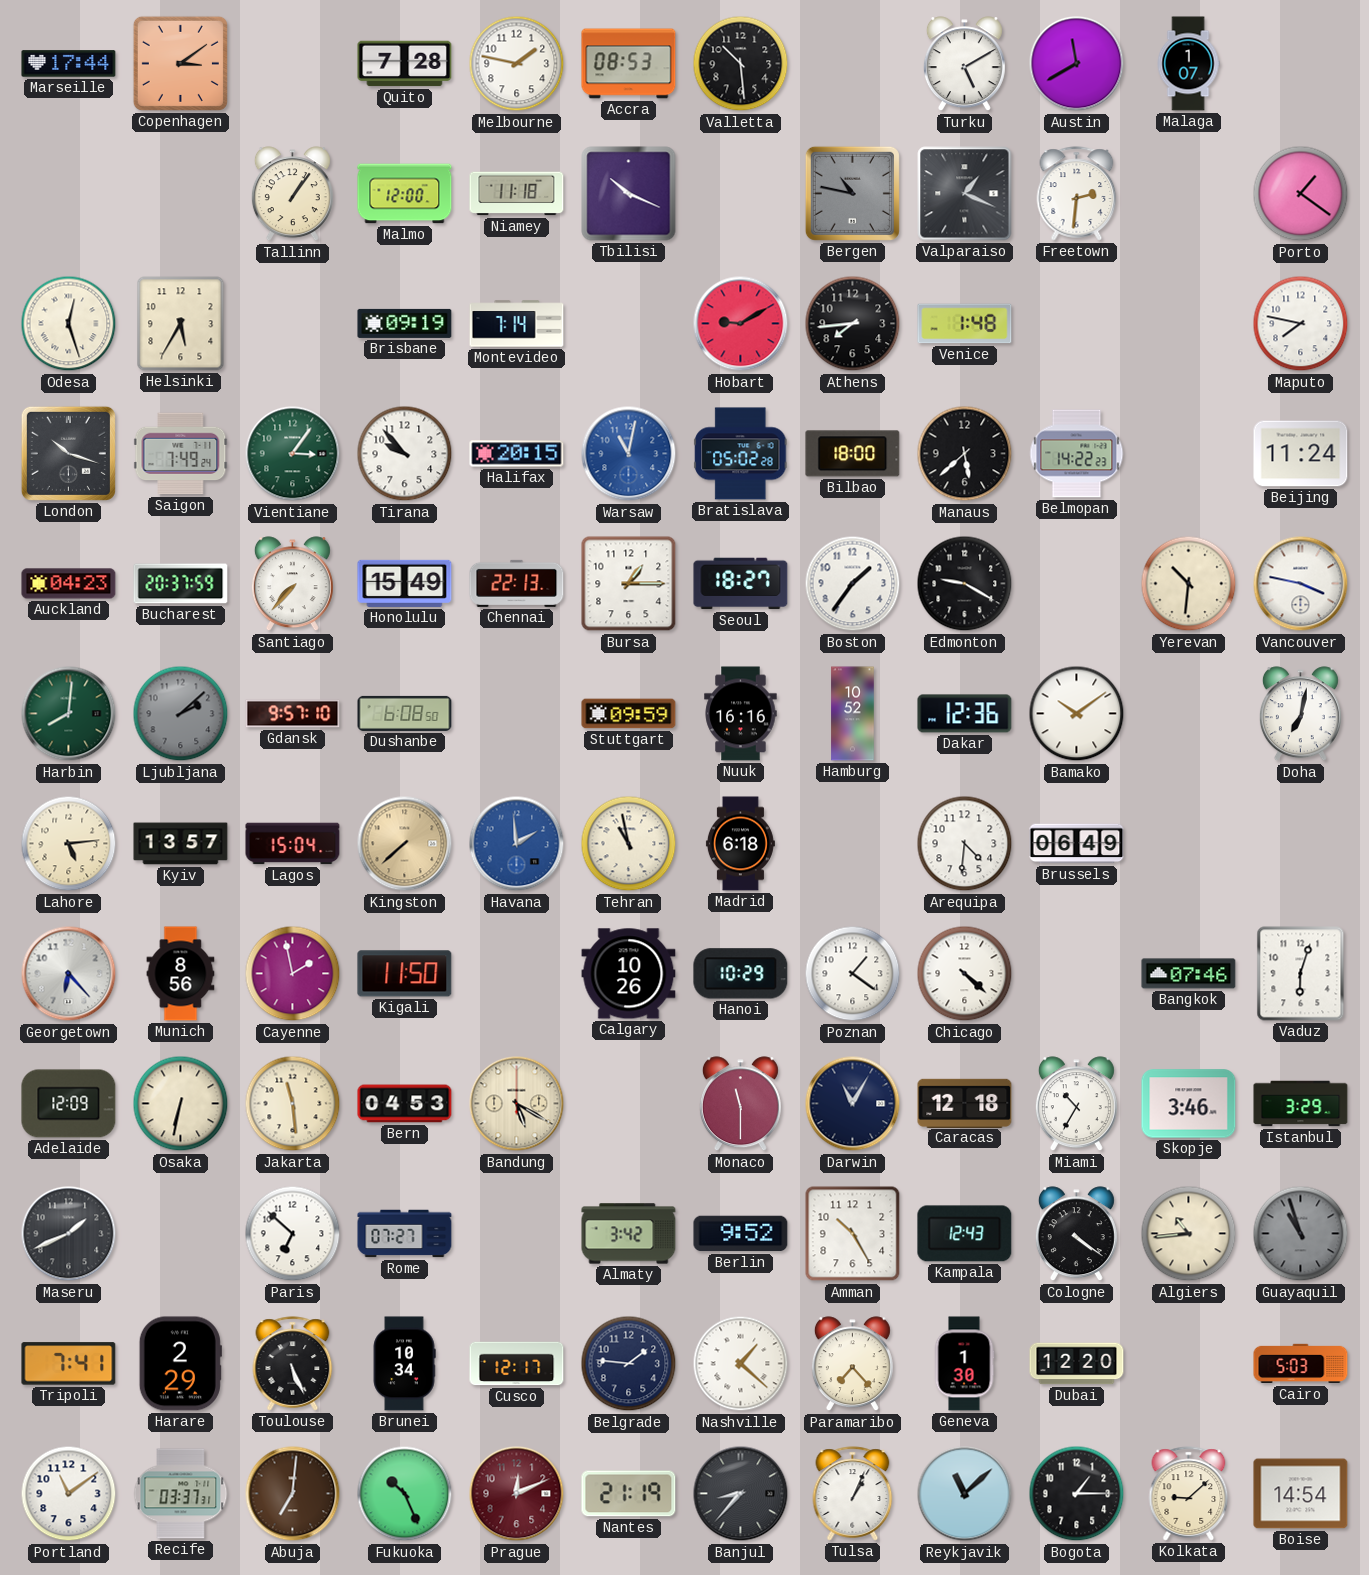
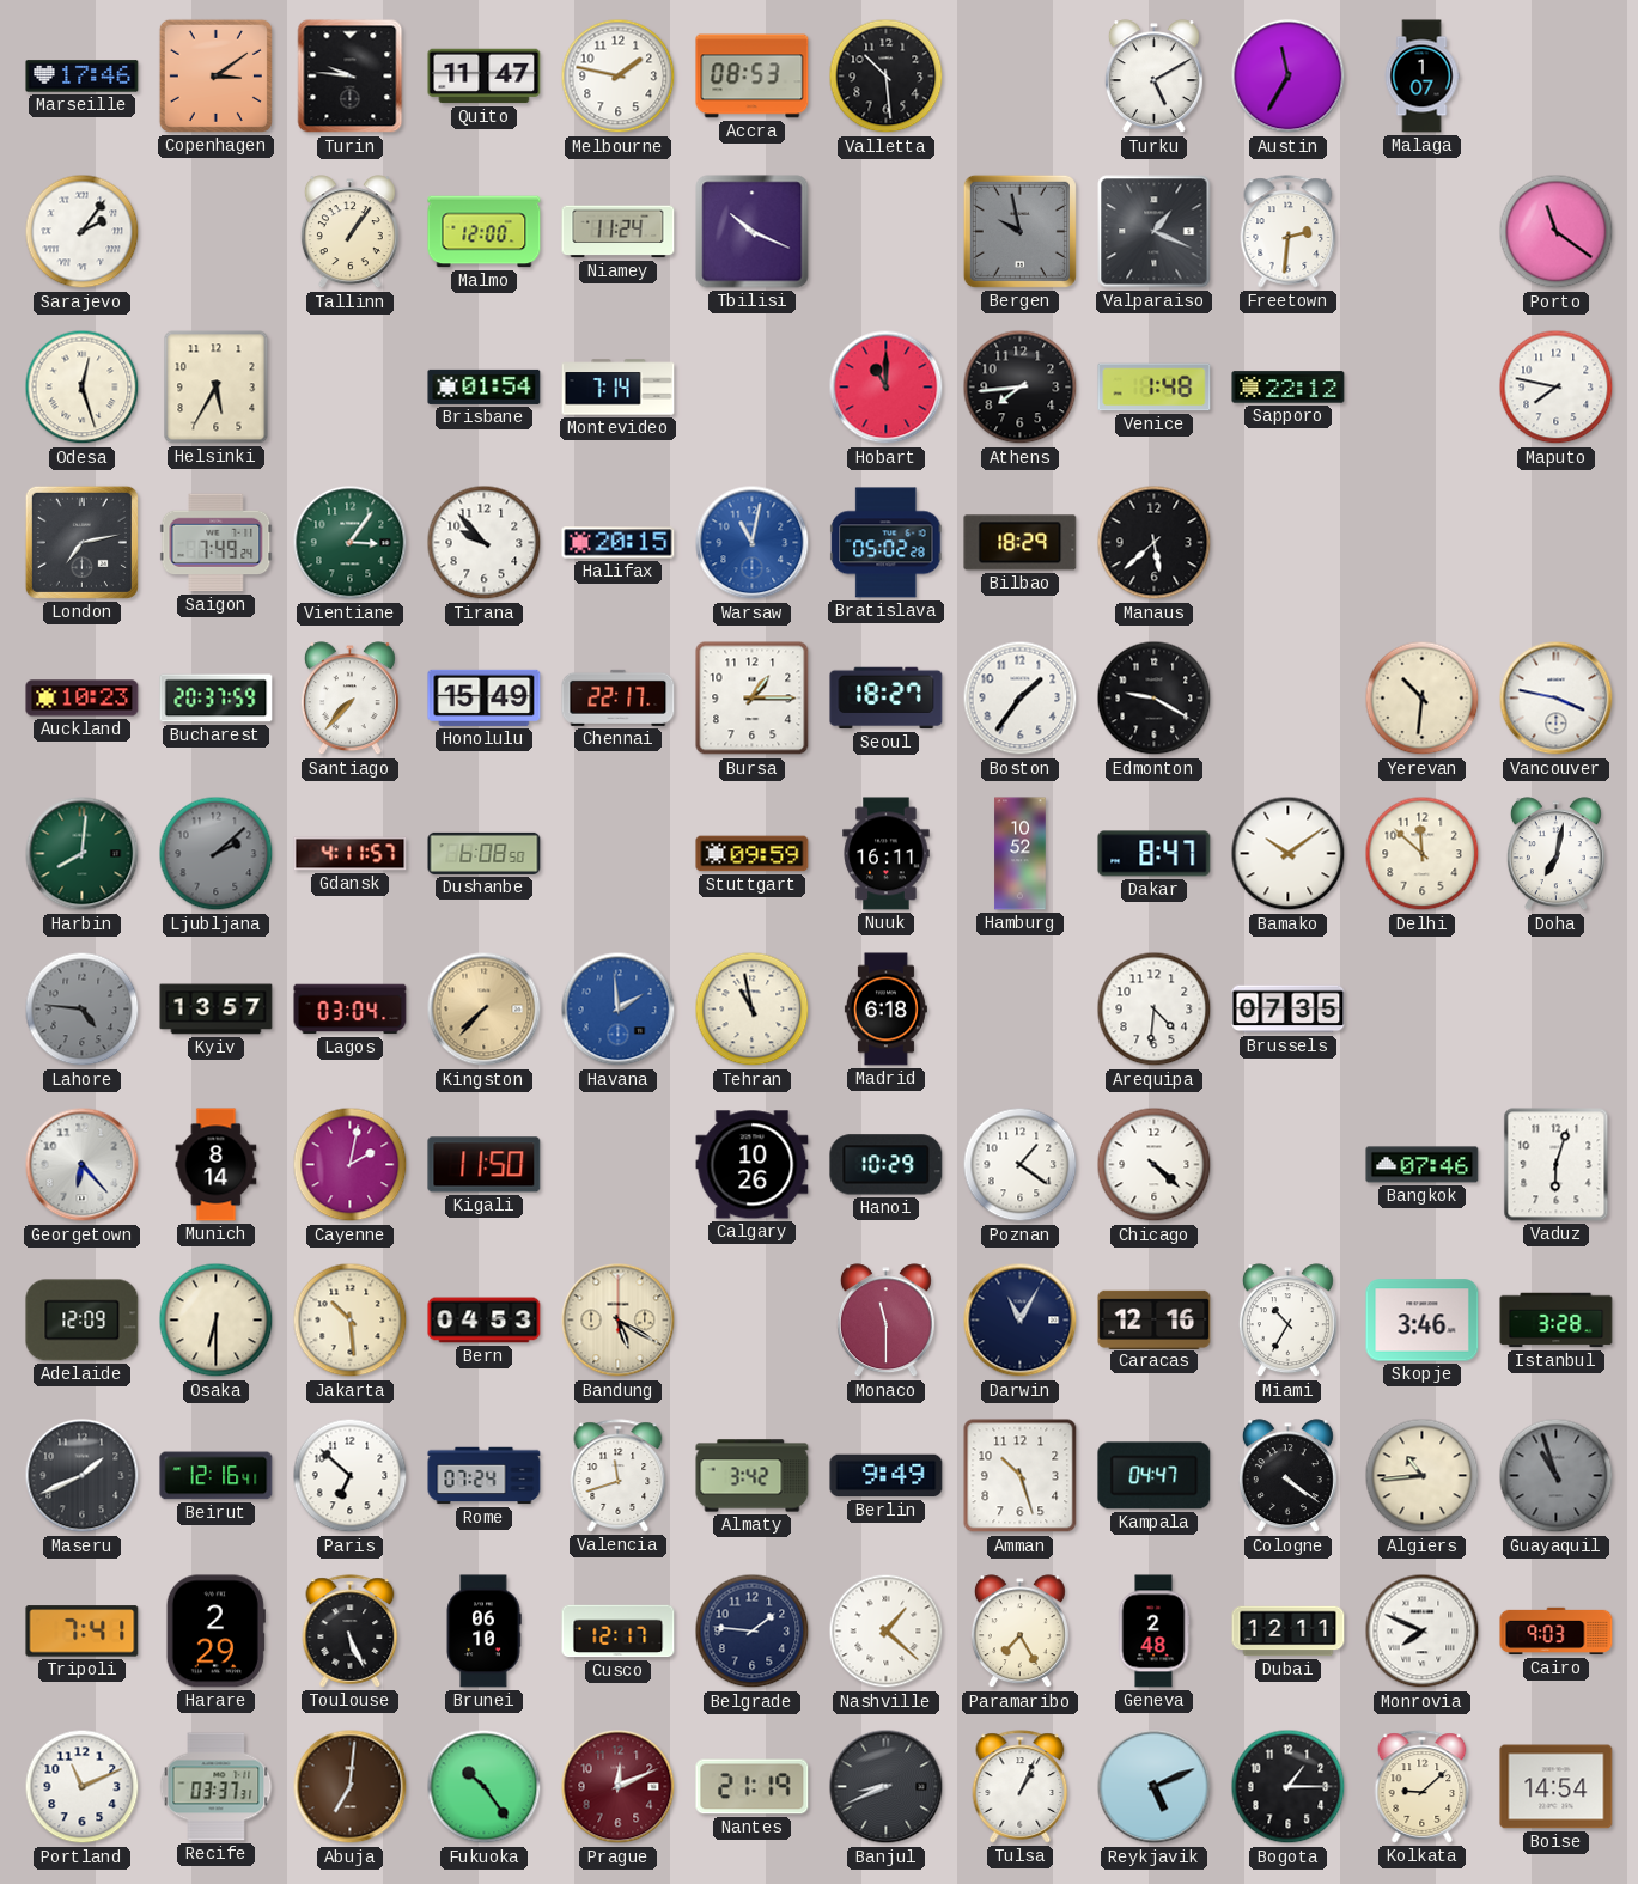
Marseille: 17:44 -> 17:46 (83, 77)
Turin: none -> 9:46 (351, 77)
Quito: 7:28 -> 11:47 (485, 77)
Austin: 11:40 -> 11:35 (1289, 77)
Sarajevo: none -> 2:06 (83, 232)
Niamey: 11:18 -> 11:24 (619, 232)
Bergen: 10:47 -> 9:58 (1019, 231)
Porto: 1:21 -> 11:21 (1557, 232)
Brisbane: 09:19 -> 01:54 (485, 386)
Hobart: 9:10 -> 11:00 (887, 388)
Sapporo: none -> 22:12 (1289, 388)
London: 10:18 -> 7:13 (81, 542)
Bilbao: 18:00 -> 18:29 (1021, 543)
Belmopan: 14:22 -> none (1077, 454)
Beijing: 11:24 -> none (1301, 454)
Auckland: 04:23 -> 10:23 (83, 699)
Chennai: 22:13 -> 22:17 (619, 697)
Gdansk: 9:57 -> 4:11 (351, 854)
Nuuk: 16:16 -> 16:11 (887, 854)
Dakar: 12:36 -> 8:47 (1155, 854)
Delhi: none -> 11:52 (1423, 854)
Lahore: 5:14 -> 4:46 (83, 1010)
Lahore dial: cream -> grey (83, 1010)
Lagos: 15:04 -> 03:04 (351, 1010)
Kingston: 7:38 -> 7:37 (485, 1010)
Brussels: 06:49 -> 07:35 (1289, 1010)
Munich: 8:56 -> 8:14 (217, 1165)
Cayenne: 1:58 -> 2:02 (351, 1165)
Osaka: 6:32 -> 6:30 (217, 1321)
Jakarta: 11:29 -> 10:29 (351, 1321)
Caracas: 12:18 -> 12:16 (1155, 1319)
Istanbul: 3:29 -> 3:28 (1557, 1321)
Beirut: none -> 12:16 (217, 1476)
Rome: 07:27 -> 07:24 (485, 1476)
Valencia: none -> 11:42 (619, 1476)
Berlin: 9:52 -> 9:49 (887, 1476)
Amman: 10:25 -> 10:27 (1021, 1476)
Kampala: 12:43 -> 04:47 (1155, 1476)
Brunei: 10:34 -> 06:10 (483, 1632)
Paramaribo: 7:23 -> 7:25 (1019, 1632)
Geneva: 1:30 -> 2:48 (1153, 1632)
Dubai: 12:20 -> 12:11 (1289, 1632)
Monrovia: none -> 7:49 (1423, 1632)
Cairo: 5:03 -> 9:03 (1557, 1632)
Portland: 11:09 -> 11:11 (83, 1787)
Fukuoka: 10:26 -> 10:24 (485, 1787)
Banjul: 8:37 -> 8:41 (887, 1787)
Reykjavik: 11:08 -> 5:11 (1155, 1787)
